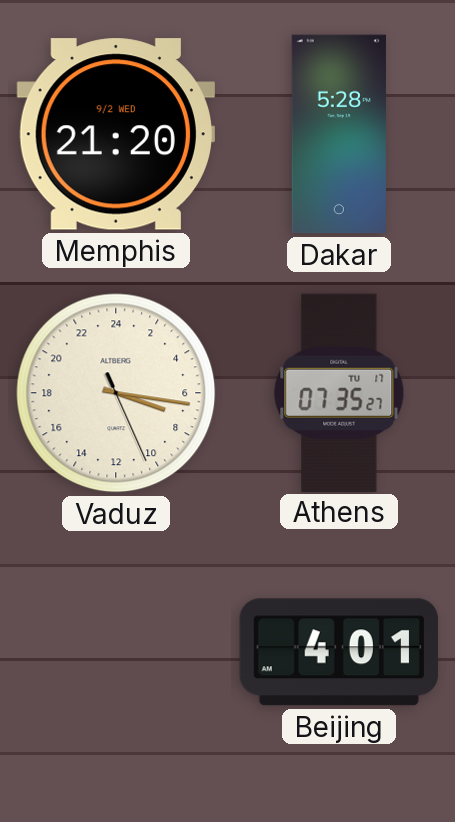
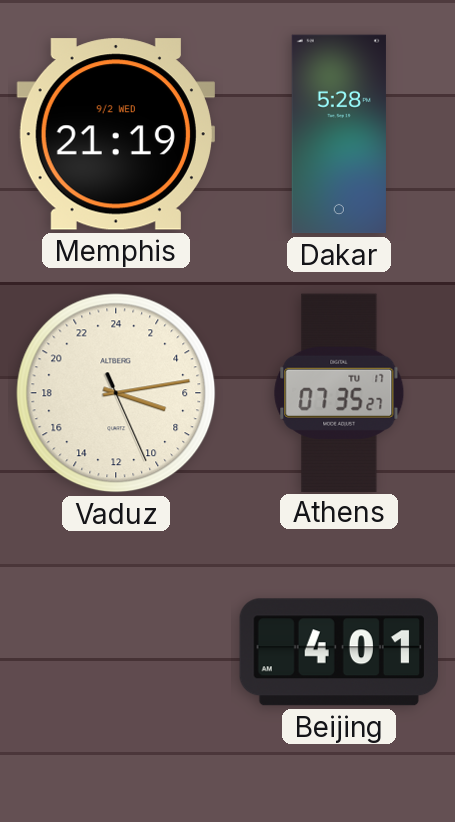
Memphis: 21:20 -> 21:19 (116, 134)
Vaduz: 7:16 -> 7:13 (116, 393)
